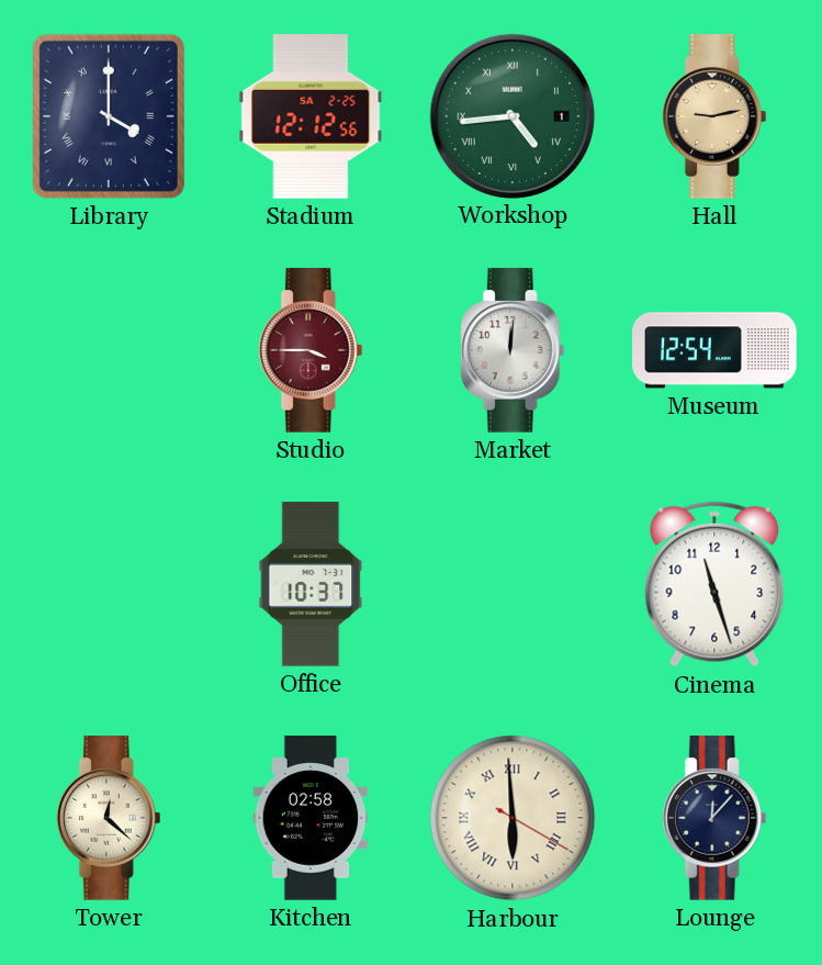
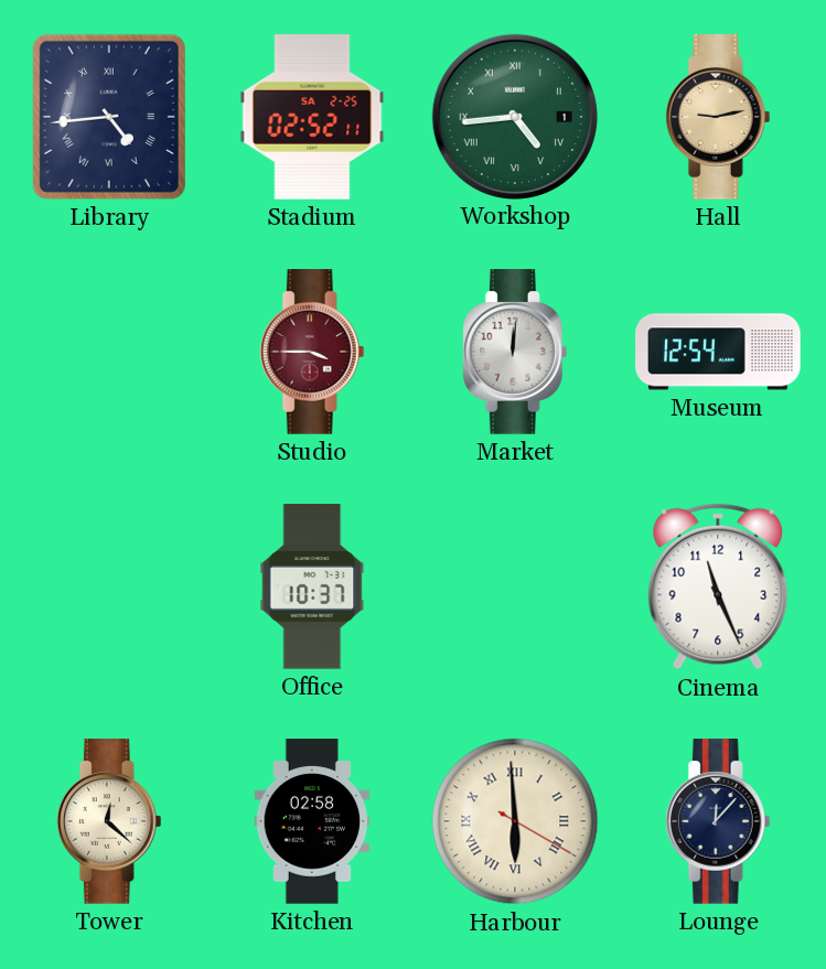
Library: 4:00 -> 4:44 (109, 117)
Stadium: 12:12 -> 02:52 (312, 117)
Cinema: 11:27 -> 11:26 (718, 586)
